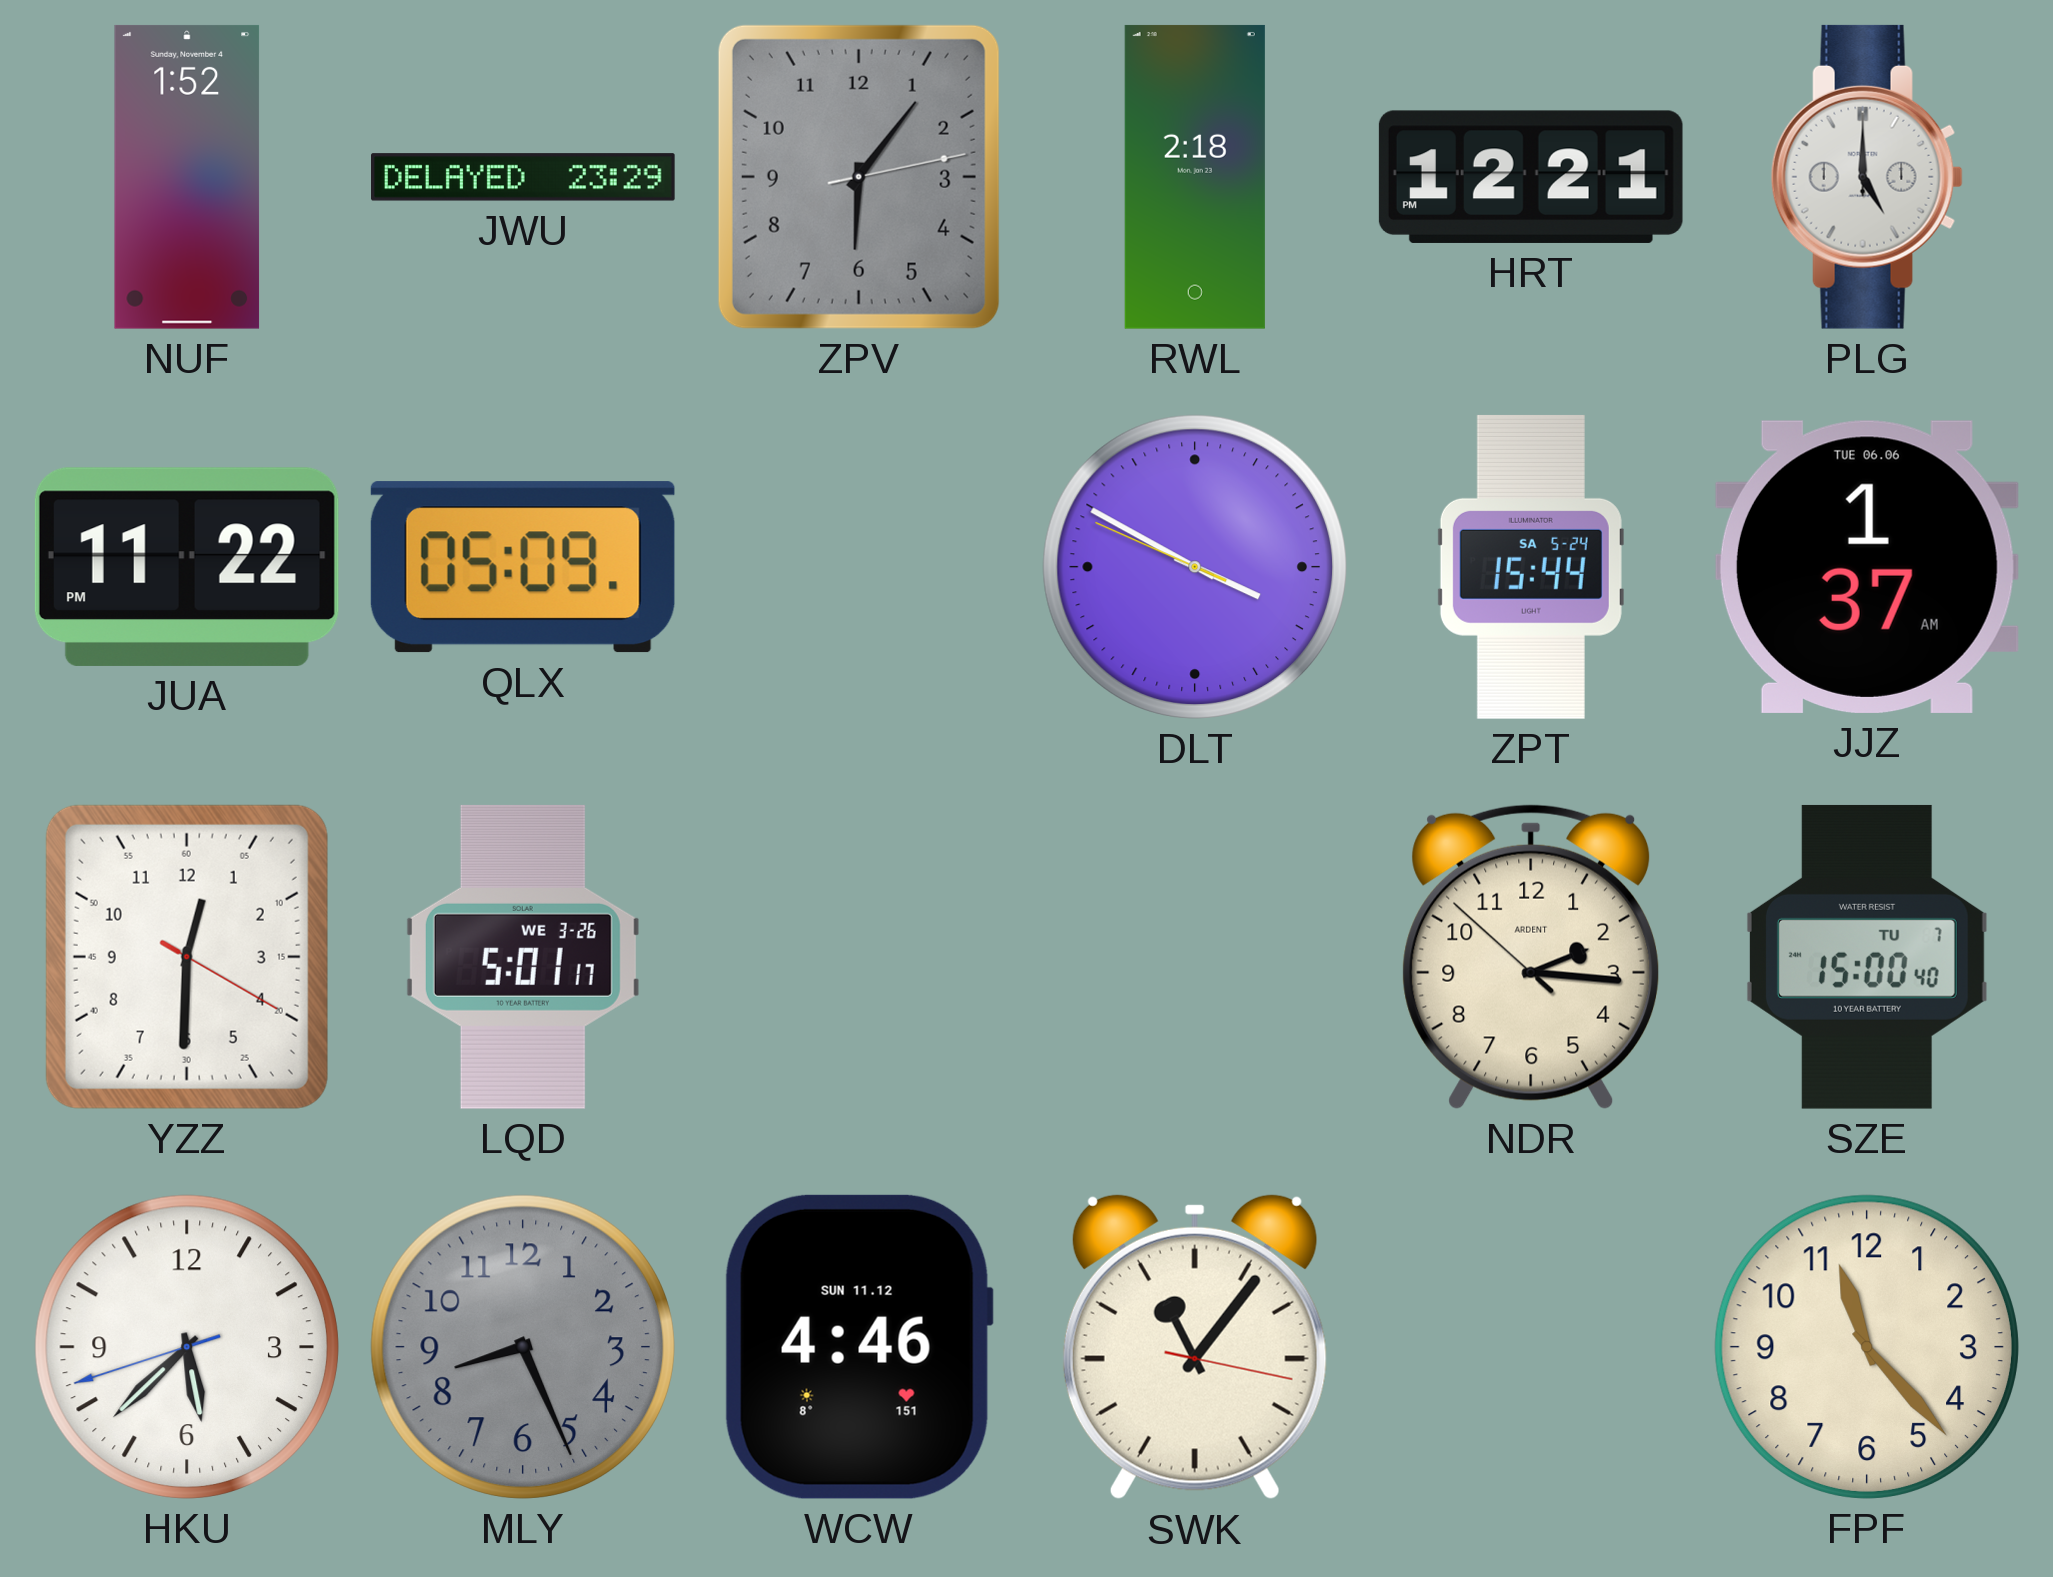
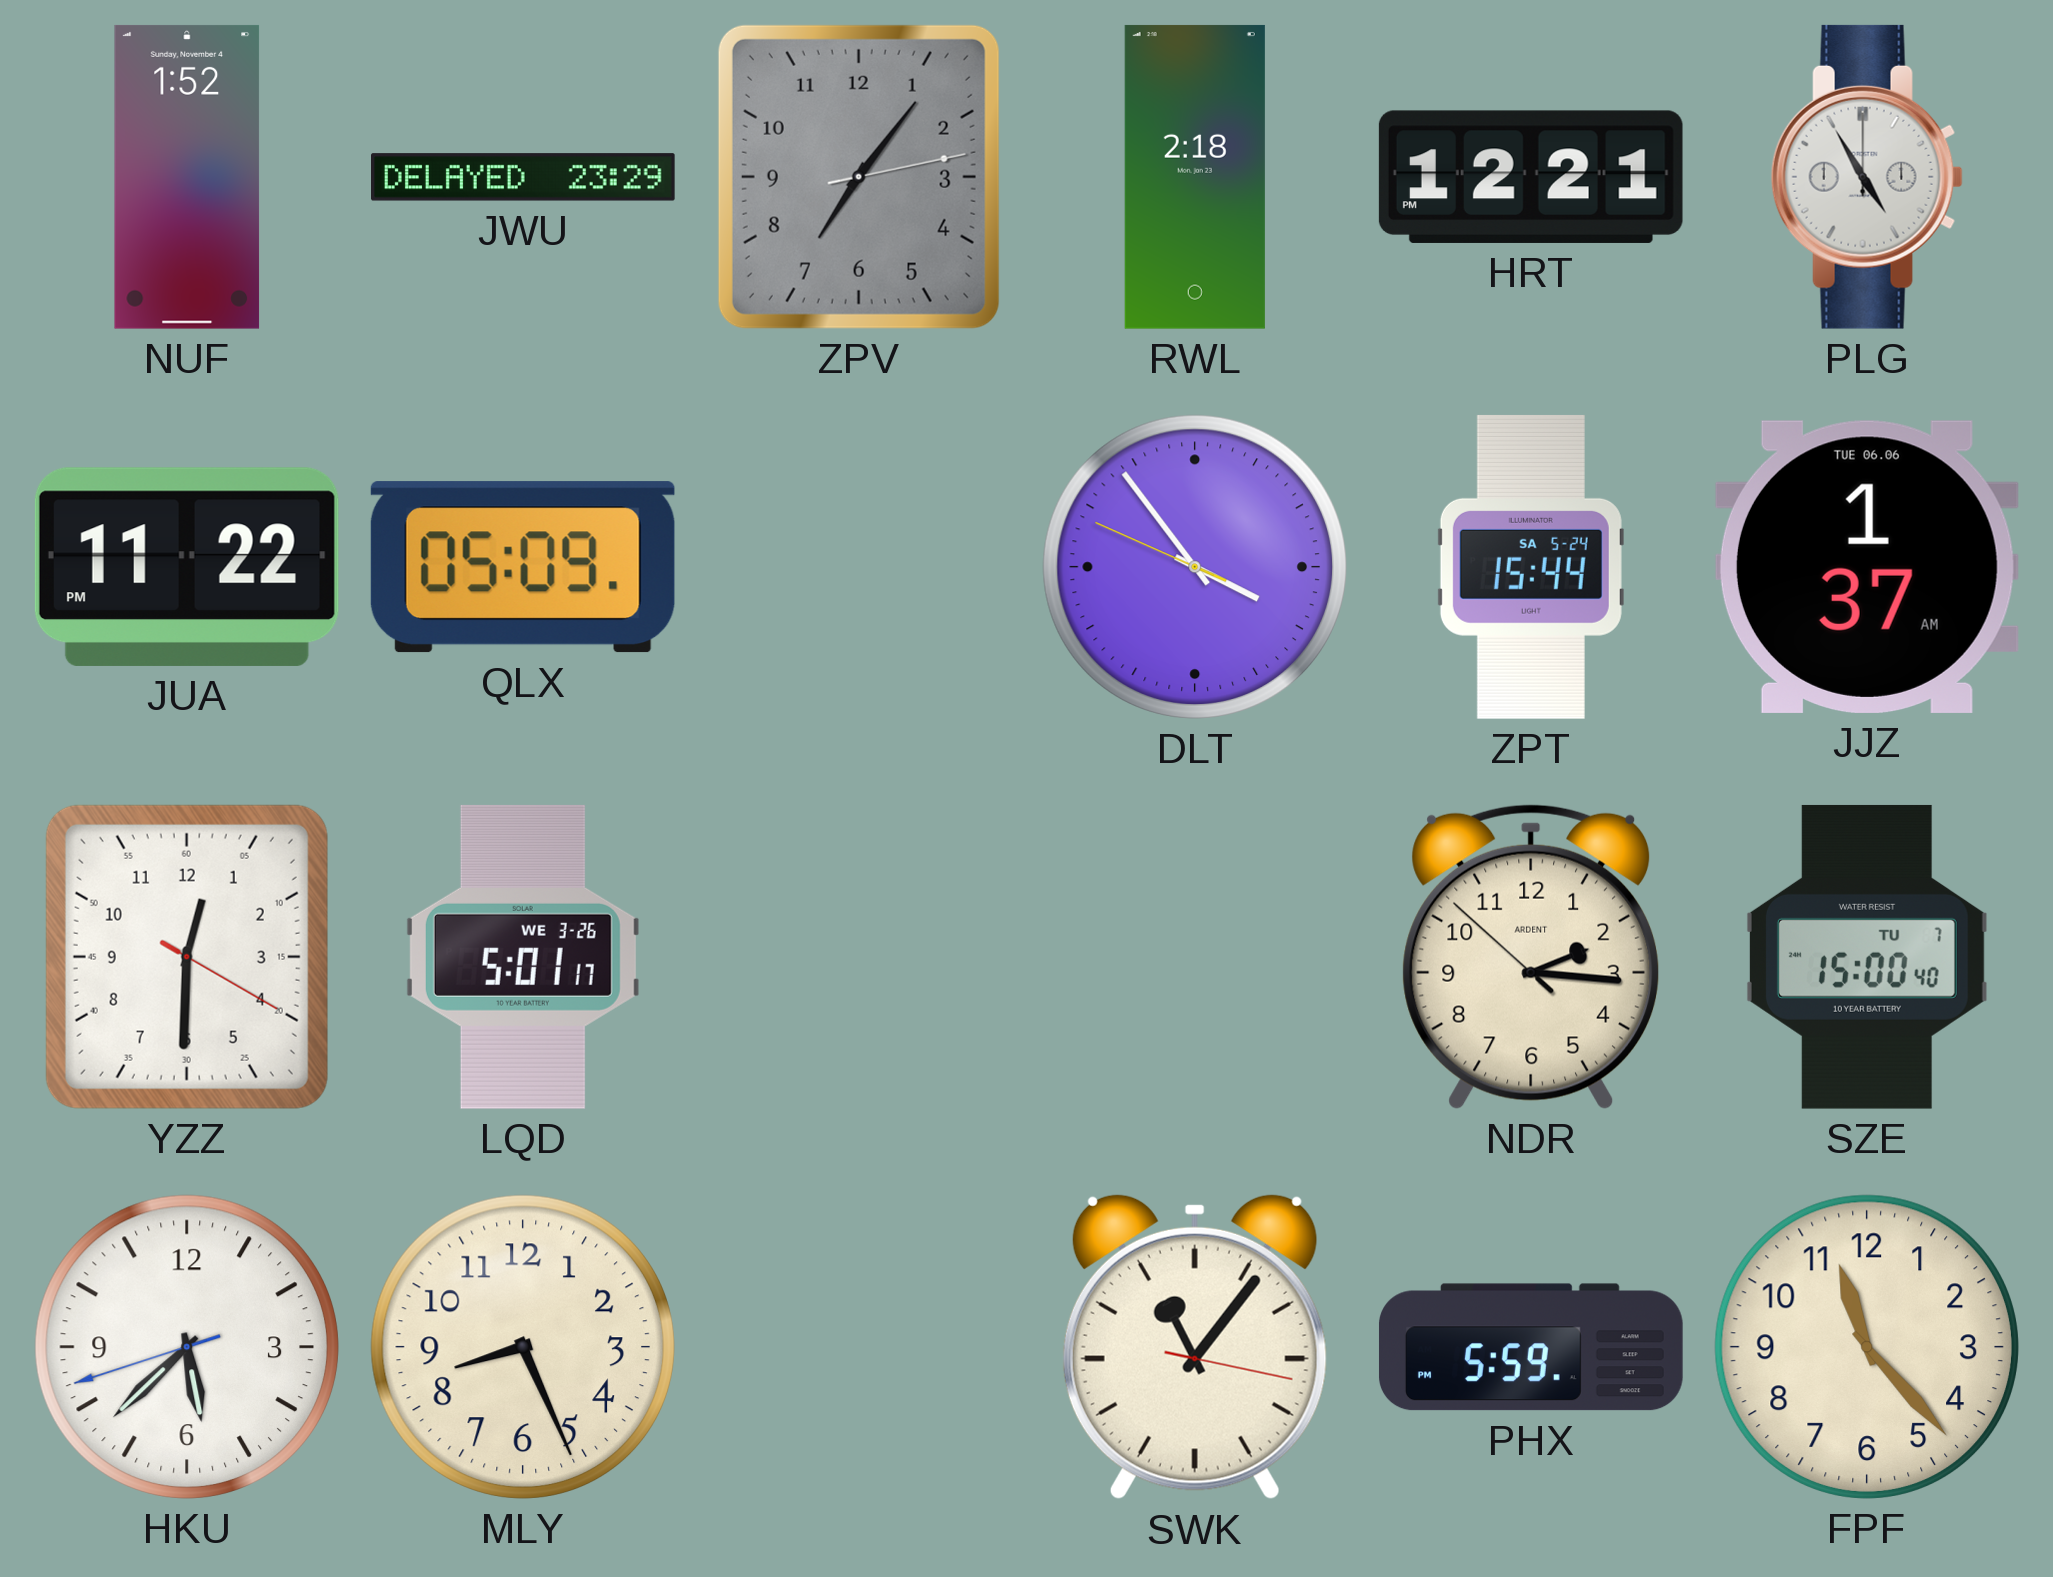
ZPV: 6:06 -> 7:06 (859, 177)
PLG: 5:00 -> 4:55 (1867, 177)
DLT: 3:49 -> 3:53 (1195, 567)
MLY dial: grey -> cream (523, 1347)
WCW: 4:46 -> none (859, 1347)
PHX: none -> 5:59 (1531, 1347)
